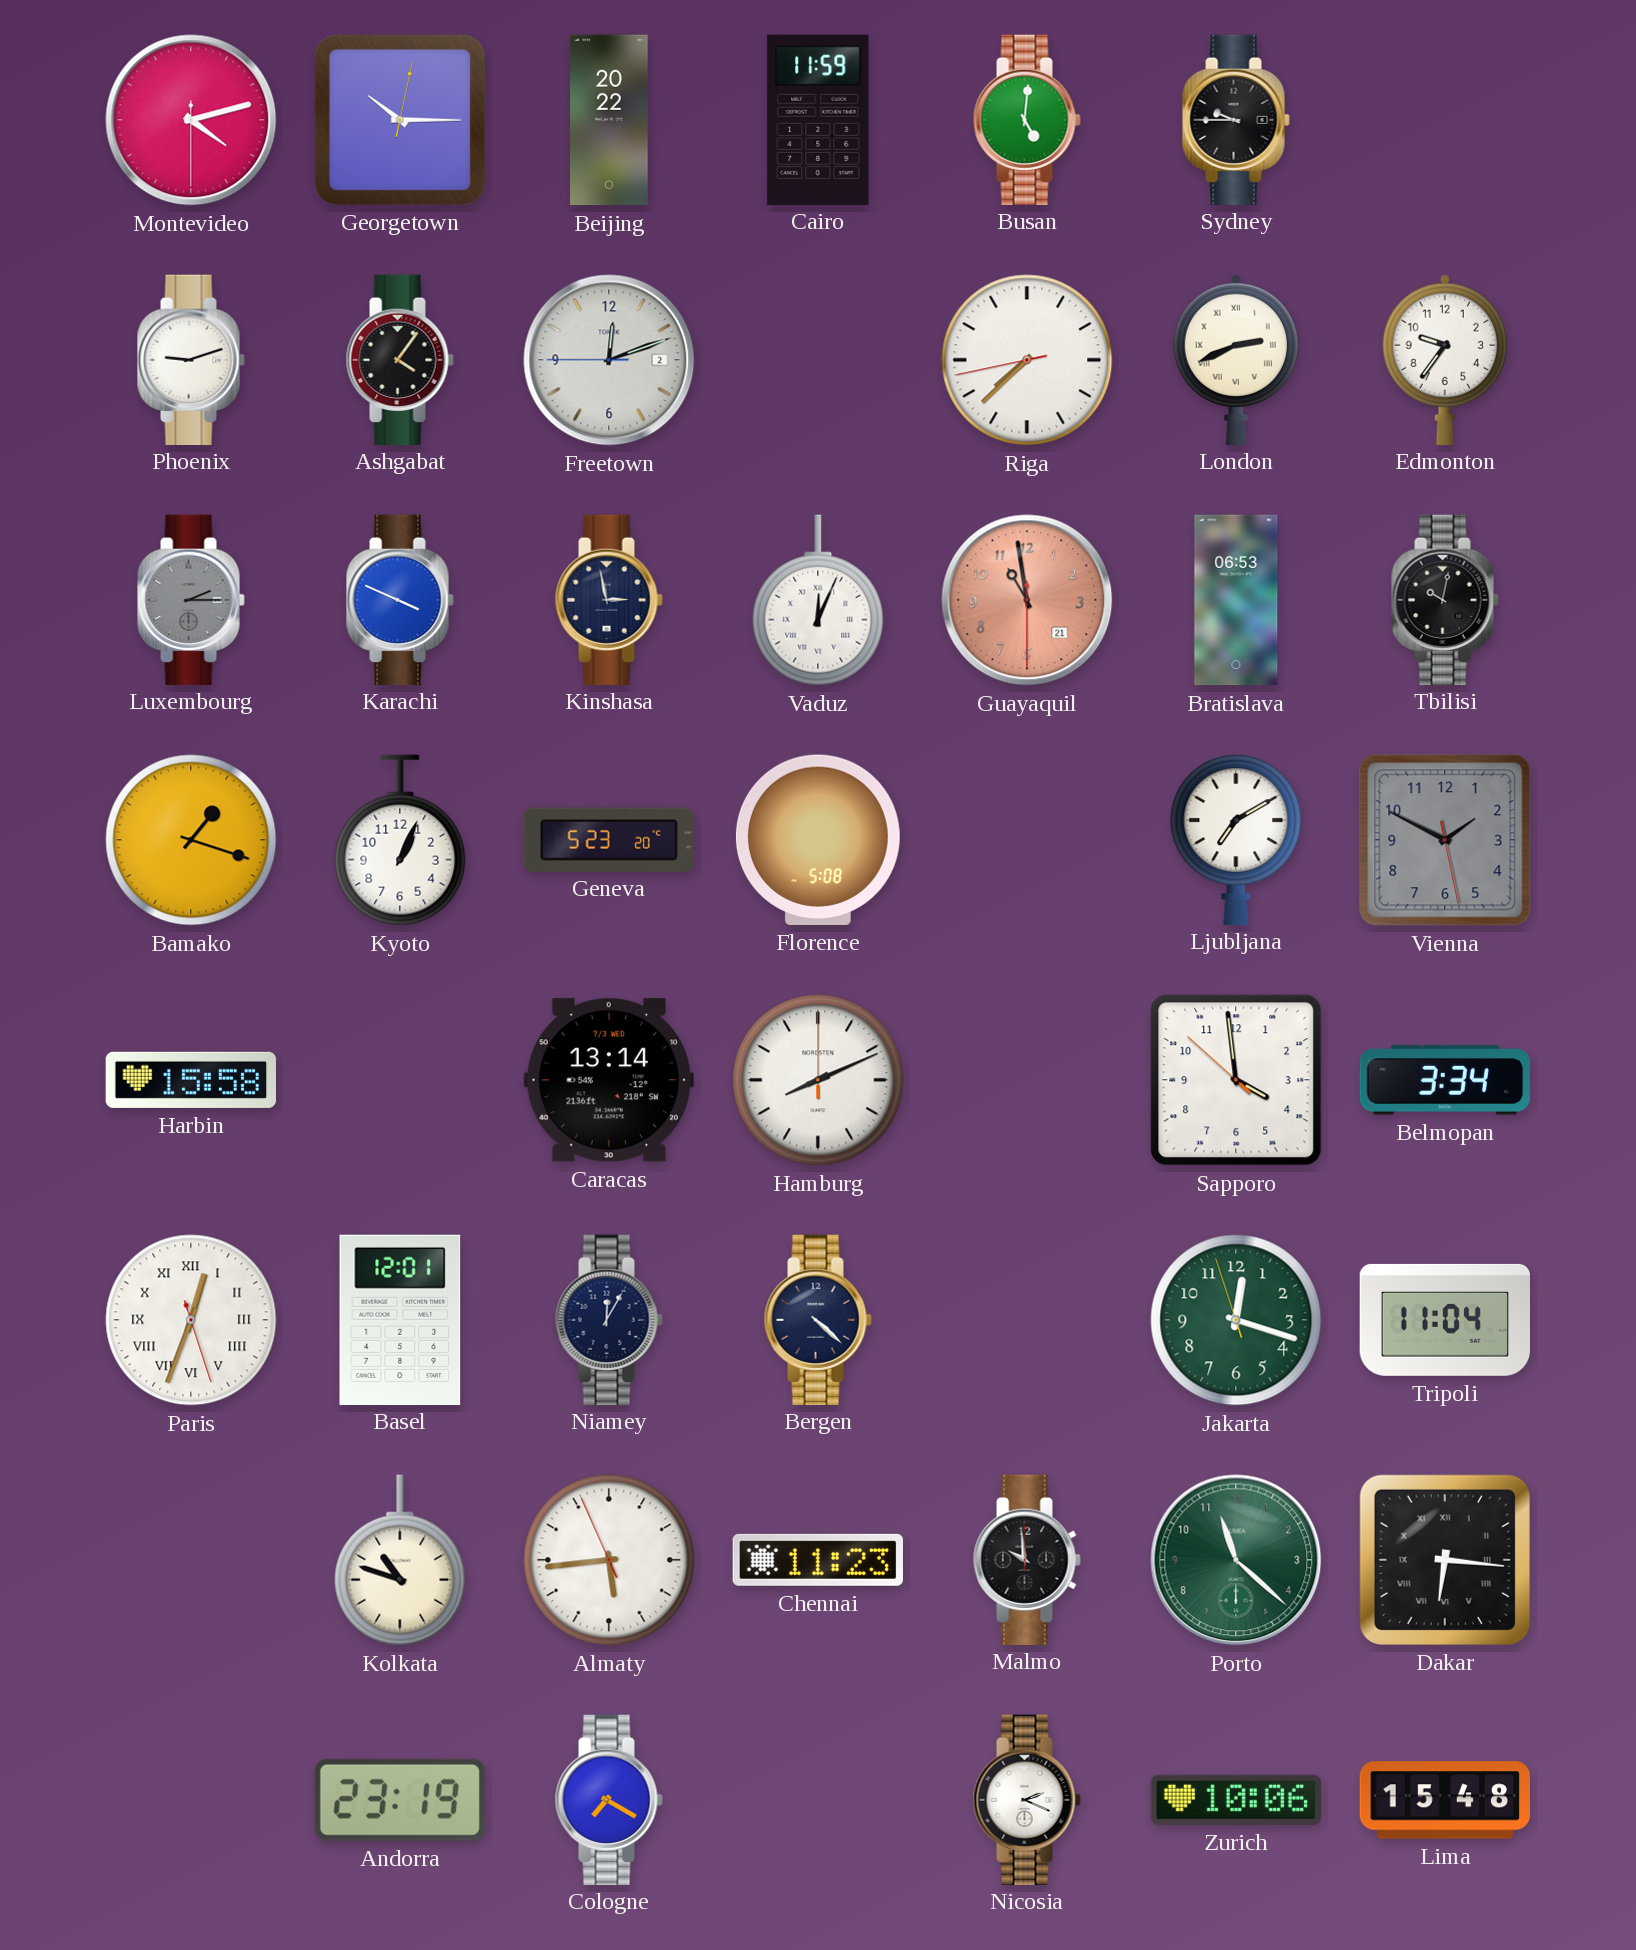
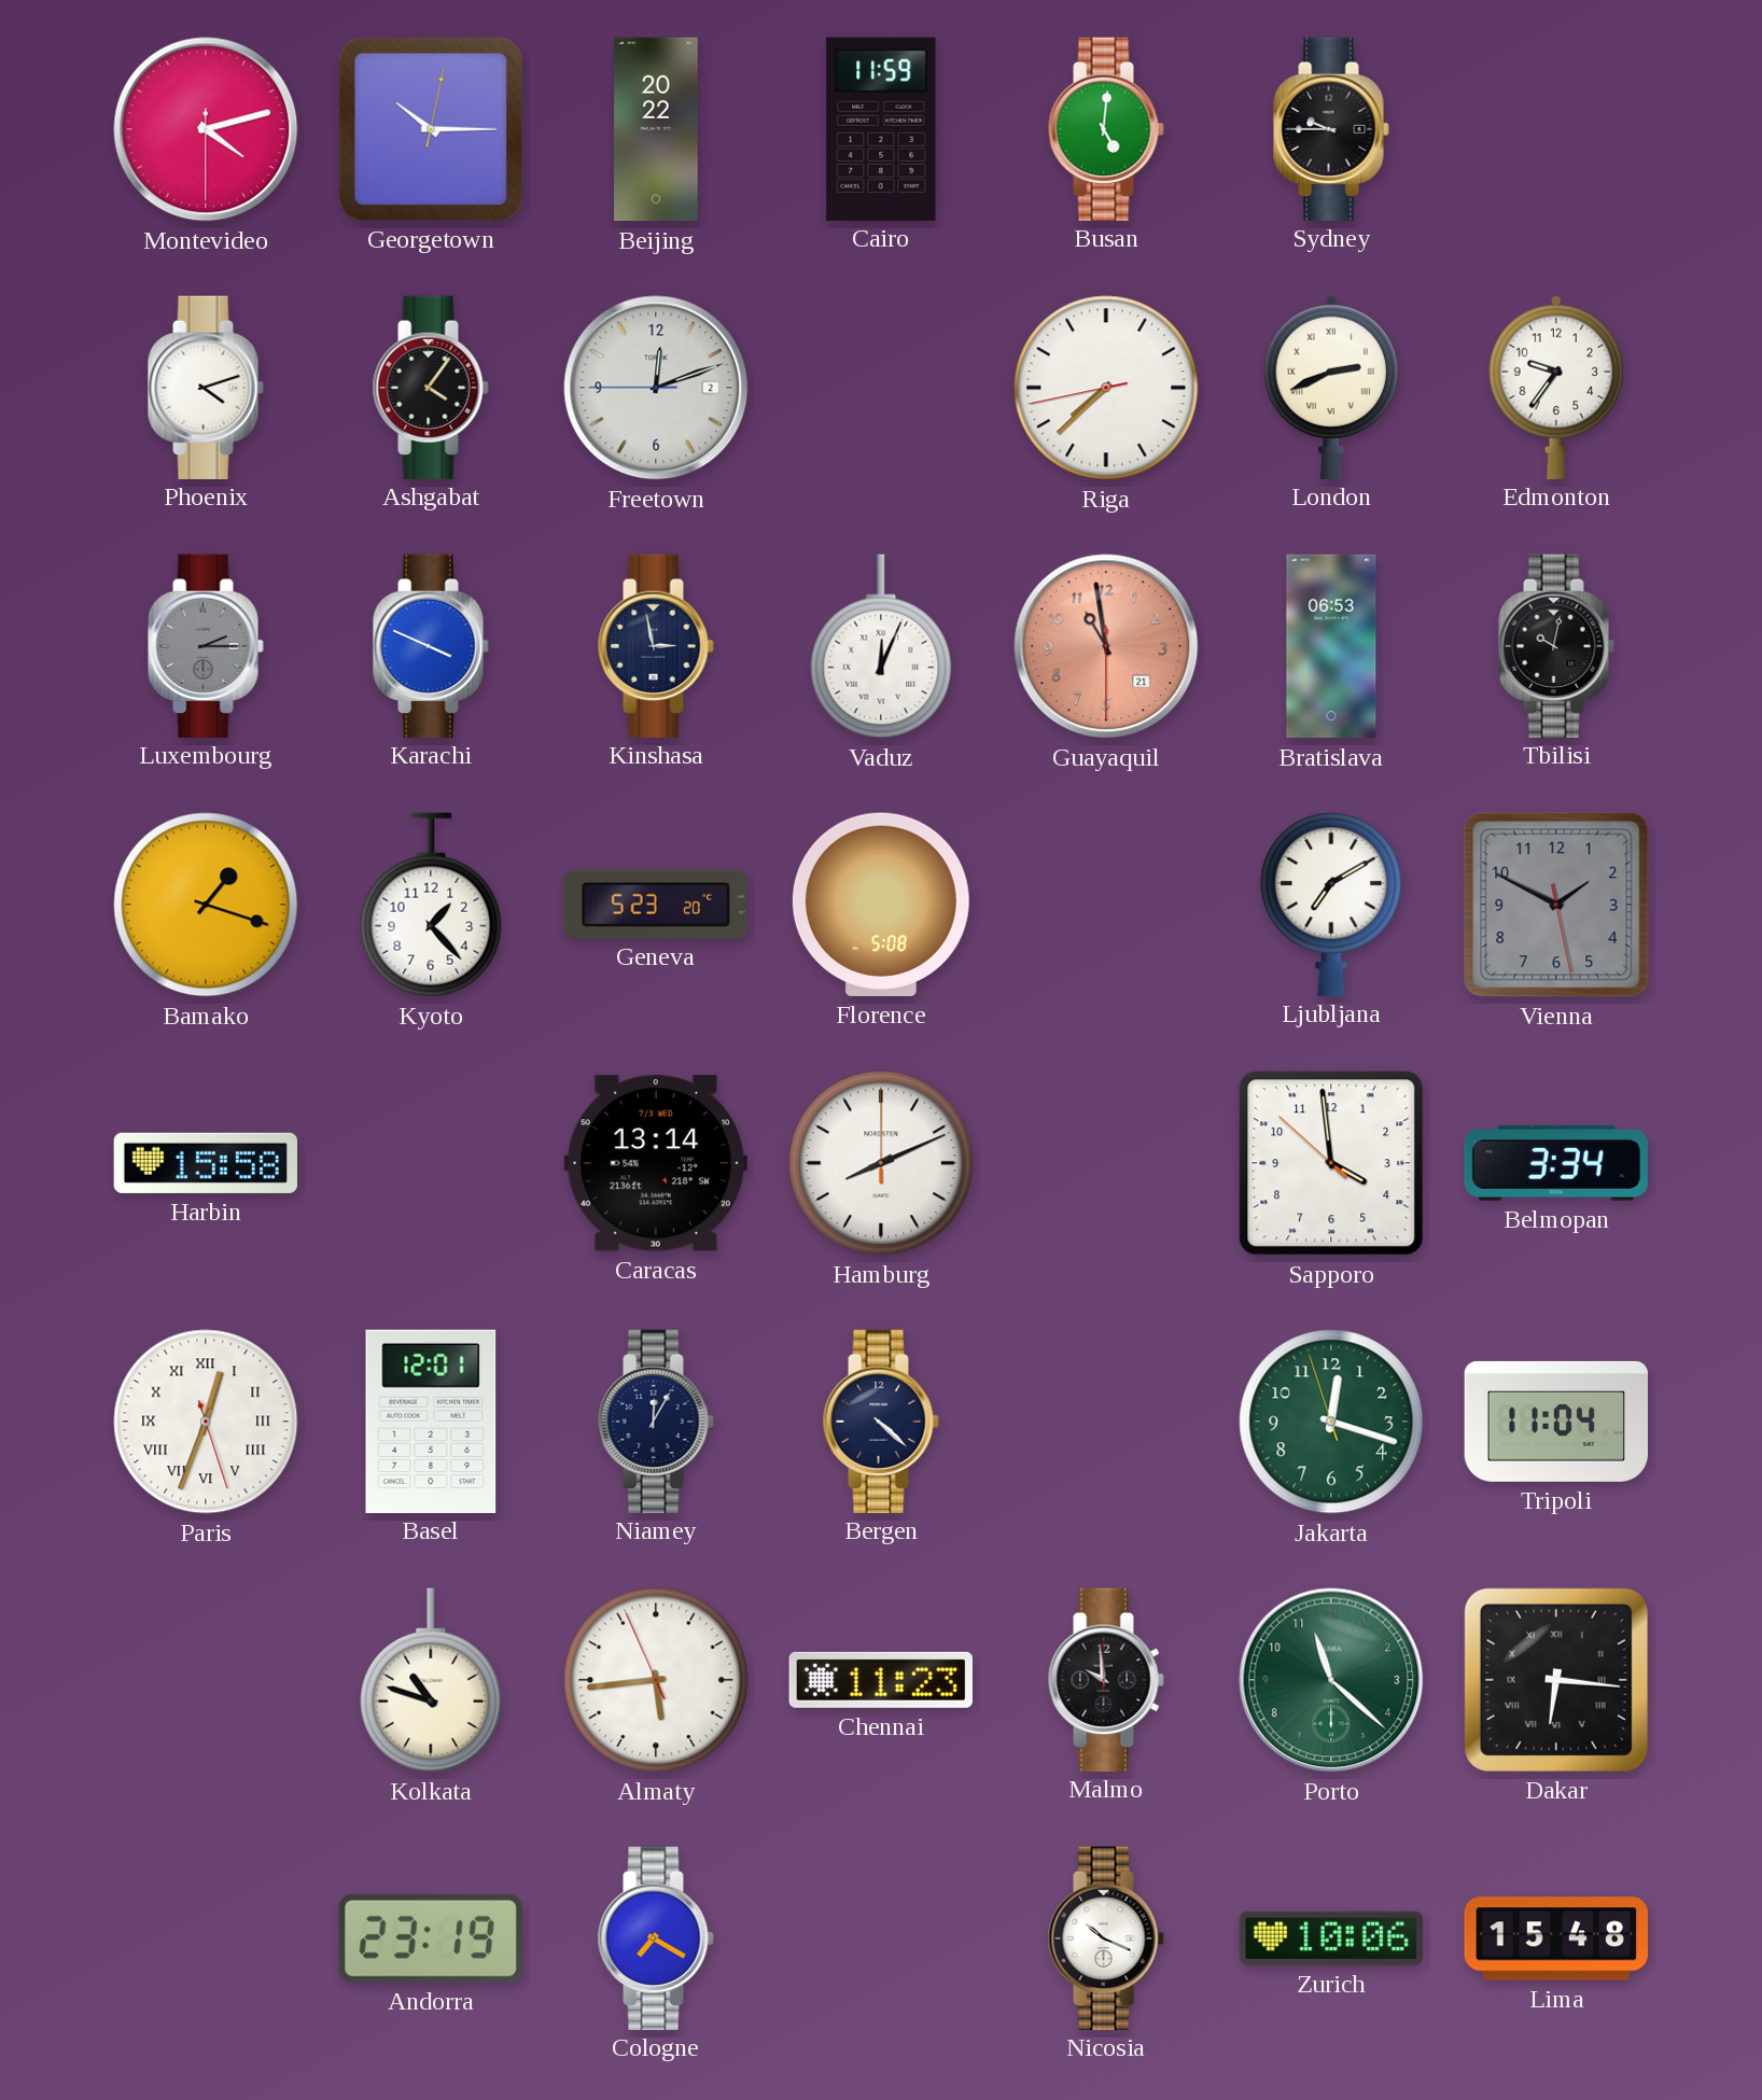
Phoenix: 9:12 -> 4:12 (206, 387)
Kyoto: 1:04 -> 1:23 (431, 905)
Nicosia: 2:19 -> 10:19 (1106, 1937)
